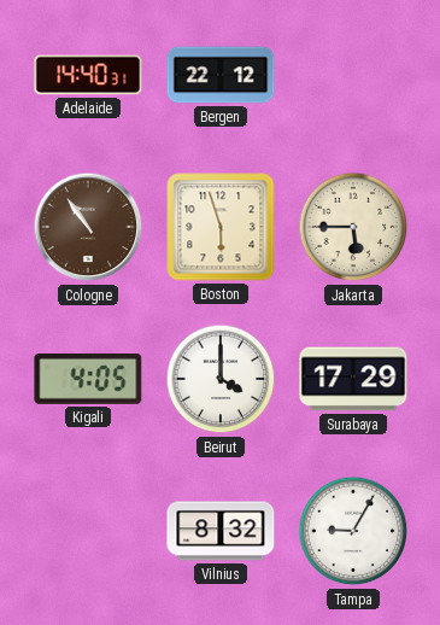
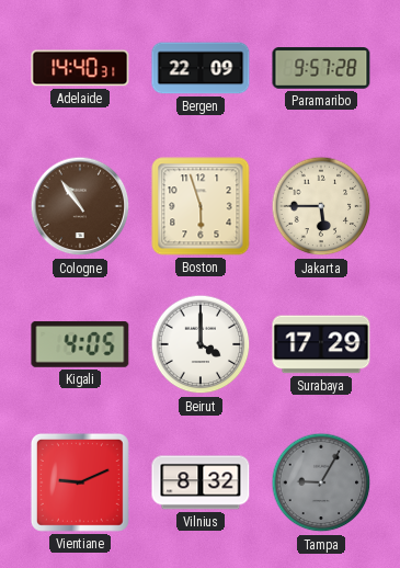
Bergen: 22:12 -> 22:09 (201, 68)
Paramaribo: none -> 9:57 (321, 68)
Vientiane: none -> 9:11 (80, 482)
Tampa dial: white -> grey (321, 482)
